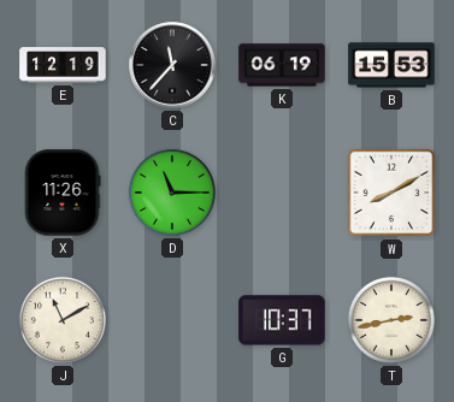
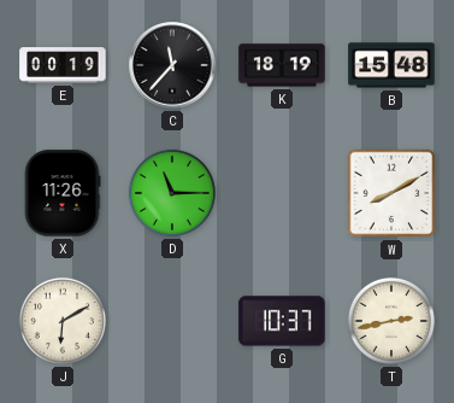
E: 12:19 -> 00:19 (63, 65)
K: 06:19 -> 18:19 (282, 65)
B: 15:53 -> 15:48 (391, 65)
J: 11:10 -> 6:10 (63, 321)
